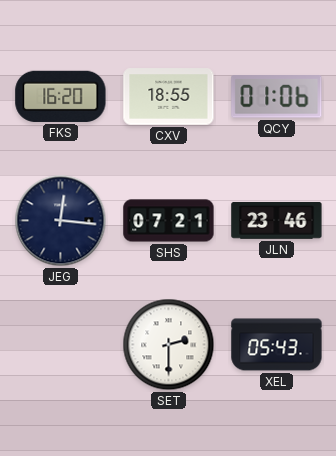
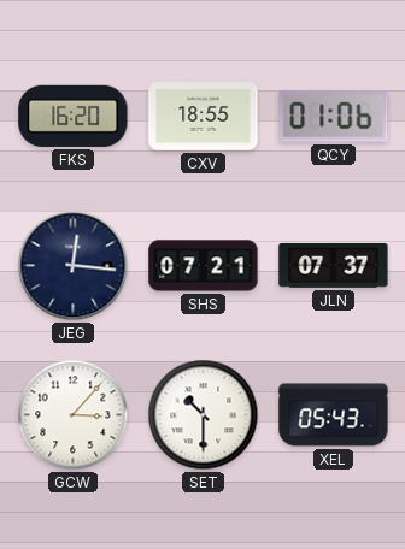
JLN: 23:46 -> 07:37 (334, 265)
GCW: none -> 3:07 (74, 415)
SET: 2:30 -> 10:30 (204, 415)
